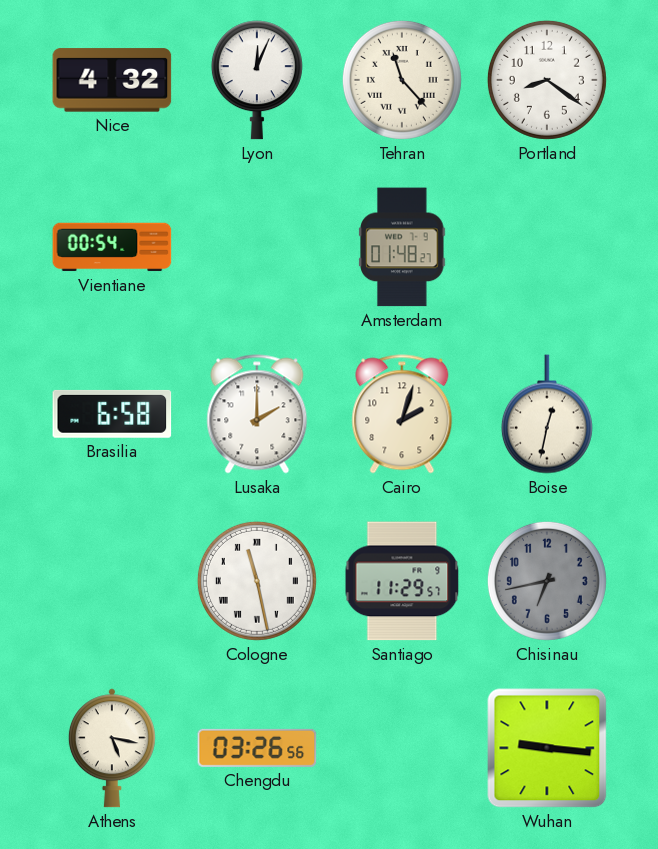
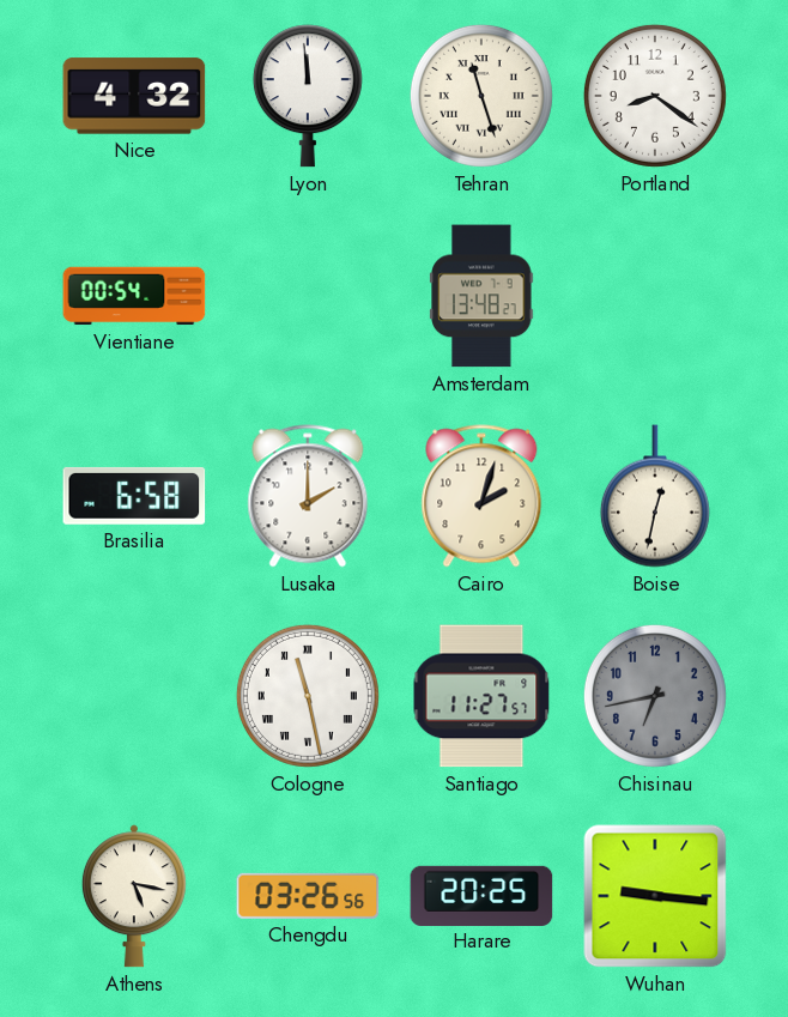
Lyon: 12:04 -> 11:59 (308, 96)
Tehran: 11:23 -> 11:27 (481, 96)
Amsterdam: 01:48 -> 13:48 (481, 296)
Santiago: 11:29 -> 11:27 (481, 696)
Harare: none -> 20:25 (481, 895)
